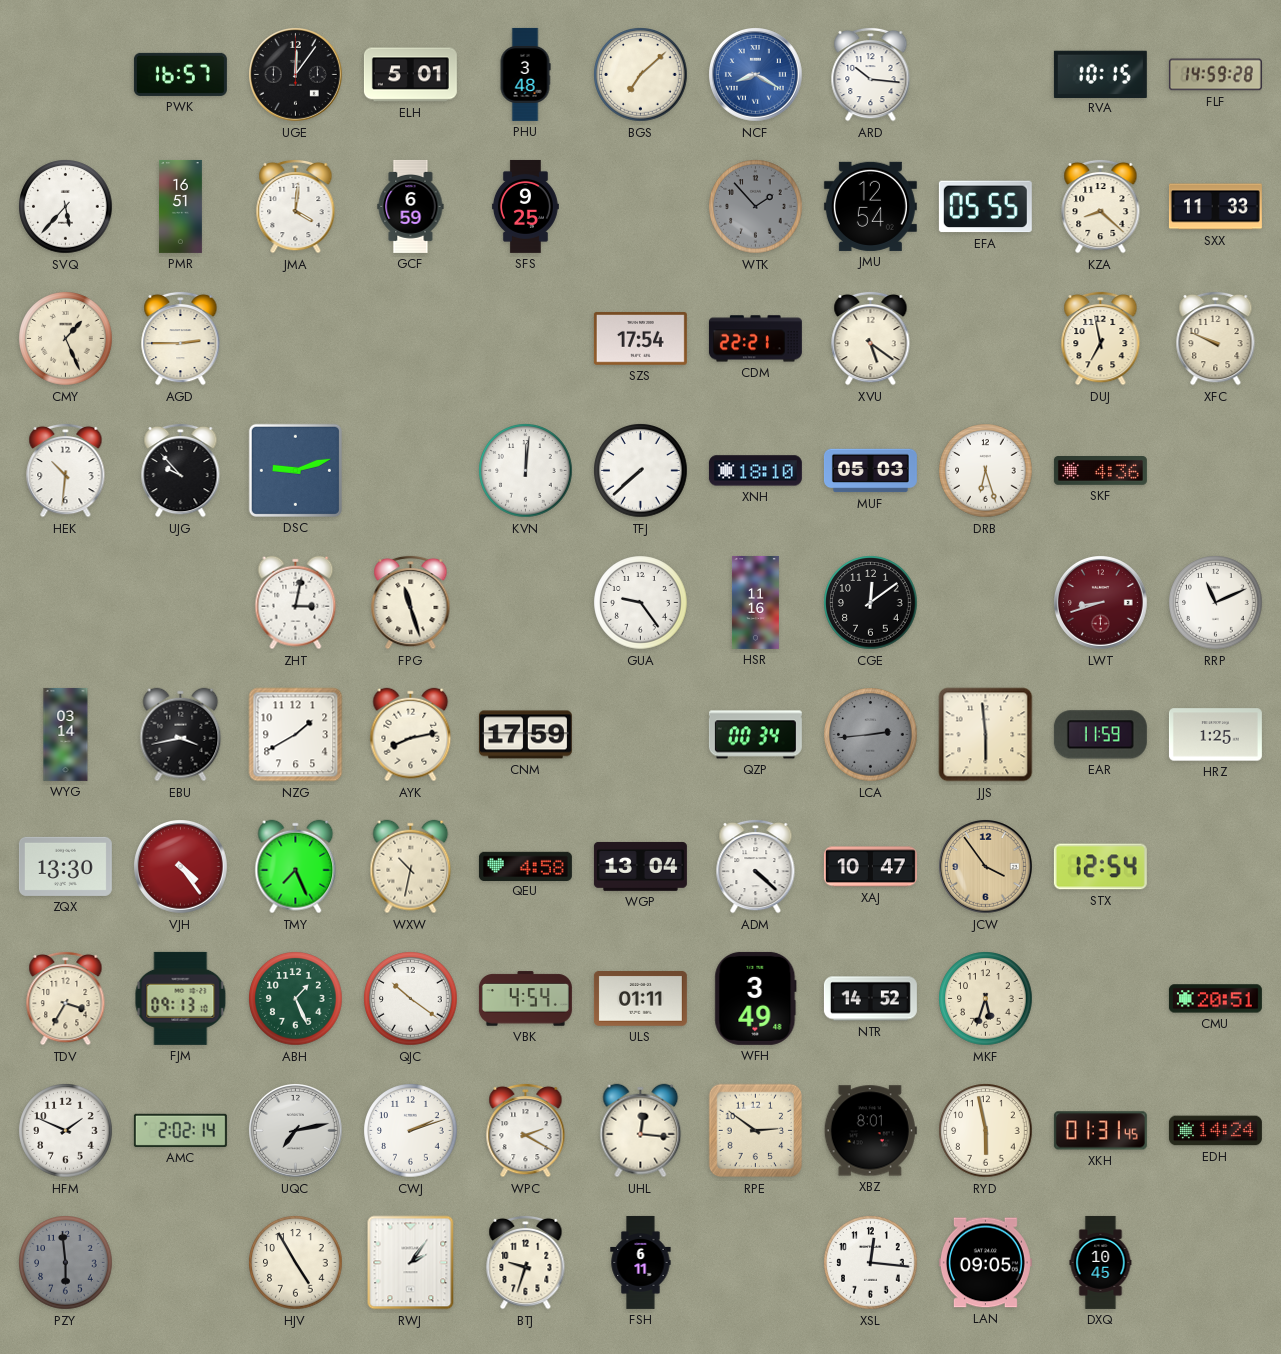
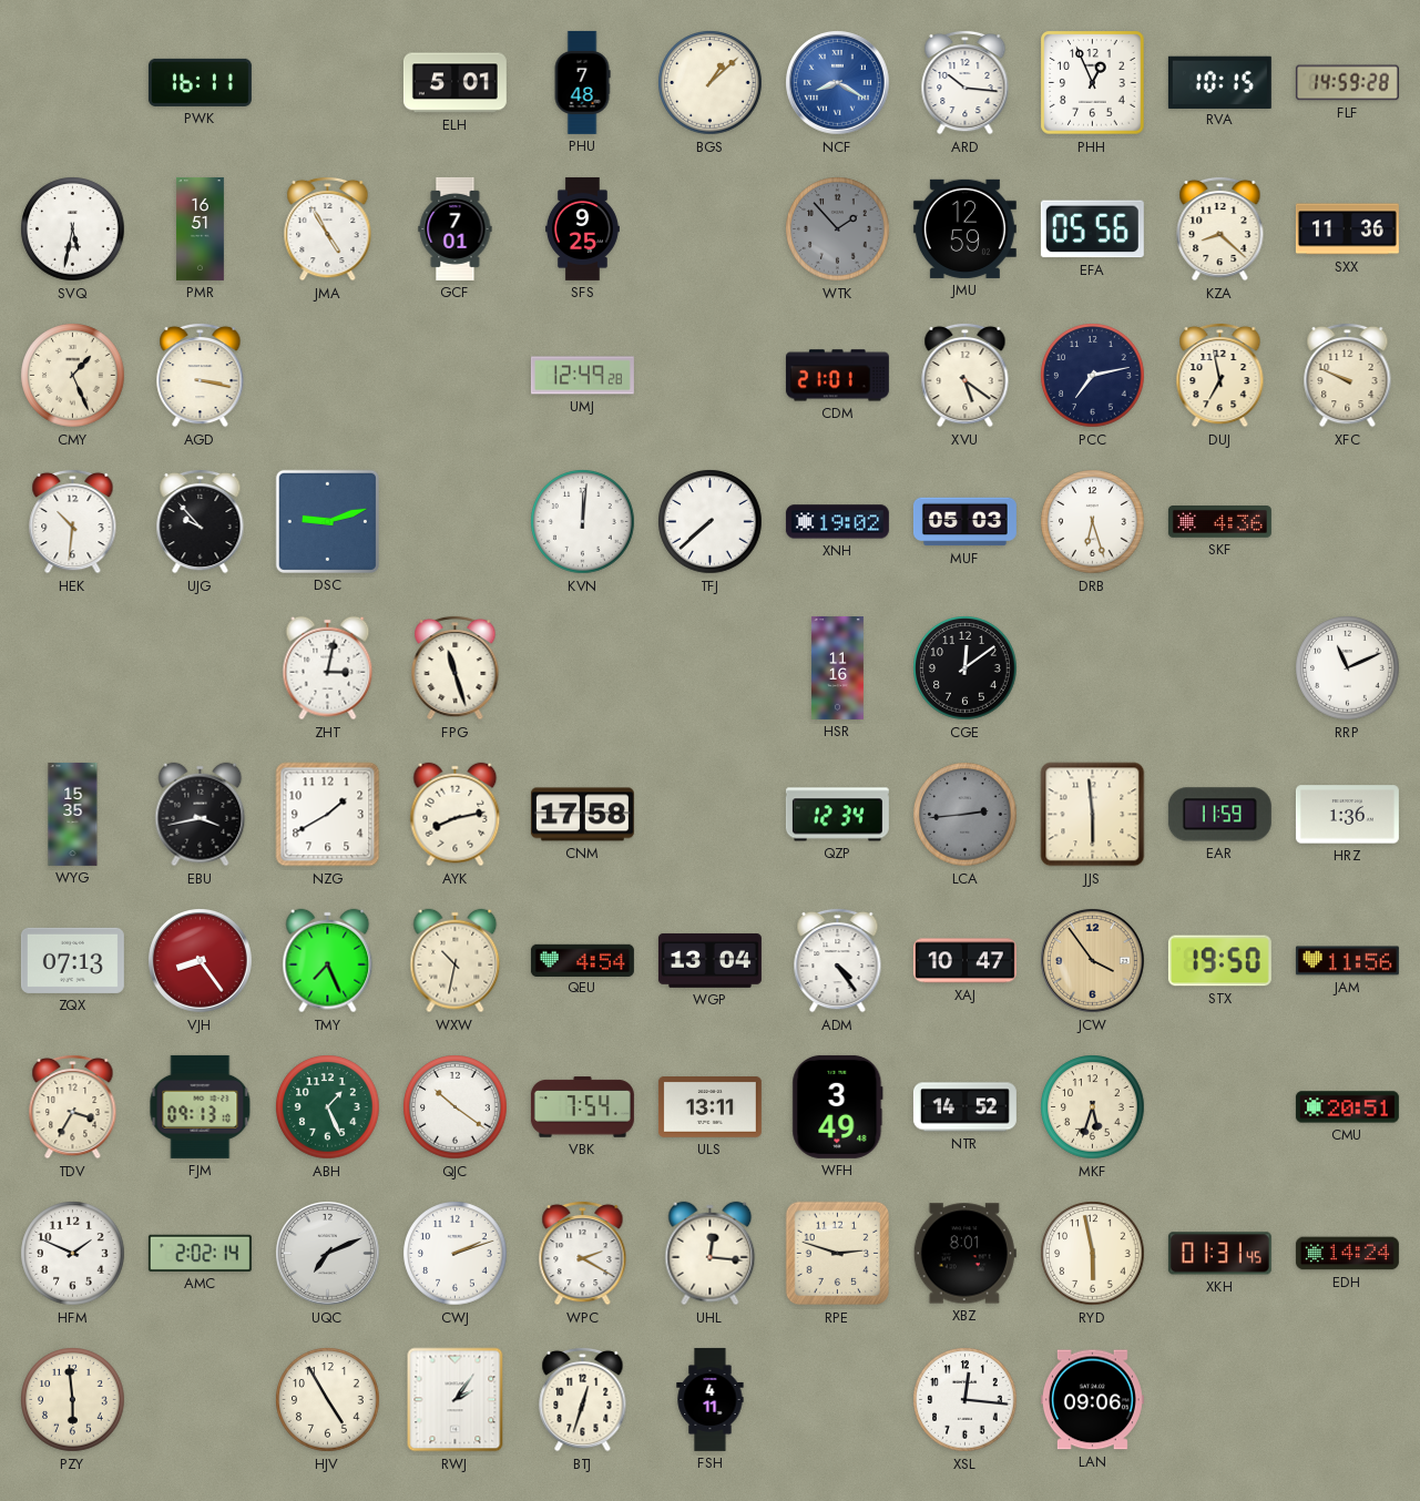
PWK: 16:57 -> 16:11 (200, 82)
UGE: 12:06 -> none (296, 75)
PHU: 3:48 -> 7:48 (582, 82)
BGS: 7:08 -> 1:08 (711, 83)
PHH: none -> 12:56 (1093, 83)
SVQ: 5:37 -> 5:32 (73, 229)
JMA: 4:01 -> 4:55 (328, 228)
GCF: 6:59 -> 7:01 (456, 228)
JMU: 12:54 -> 12:59 (964, 228)
EFA: 05:55 -> 05:56 (1092, 229)
SXX: 11:33 -> 11:36 (1347, 229)
AGD: 2:45 -> 3:17 (201, 375)
UMJ: none -> 12:49 (582, 376)
SZS: 17:54 -> none (640, 339)
CDM: 22:21 -> 21:01 (837, 376)
PCC: none -> 7:13 (1093, 376)
XNH: 18:10 -> 19:02 (837, 522)
GUA: 9:24 -> none (641, 603)
LWT: 8:42 -> none (1101, 603)
WYG: 03:14 -> 15:35 (73, 814)
CNM: 17:59 -> 17:58 (582, 815)
QZP: 00:34 -> 12:34 (837, 815)
HRZ: 1:25 -> 1:36 (1347, 815)
ZQX: 13:30 -> 07:13 (72, 960)
VJH: 4:24 -> 8:24 (201, 961)
QEU: 4:58 -> 4:54 (582, 960)
ADM: 4:22 -> 4:24 (838, 960)
STX: 12:54 -> 19:50 (1219, 961)
JAM: none -> 11:56 (1347, 961)
VBK: 4:54 -> 7:54 (582, 1107)
ULS: 01:11 -> 13:11 (709, 1107)
UQC: 7:13 -> 7:11 (328, 1254)
RPE: 2:51 -> 2:48 (838, 1254)
PZY dial: grey -> cream (73, 1400)
BTJ: 9:33 -> 12:33 (583, 1399)
FSH: 6:11 -> 4:11 (711, 1399)
LAN: 09:05 -> 09:06 (1092, 1400)
DXQ: 10:45 -> none (1101, 1262)
